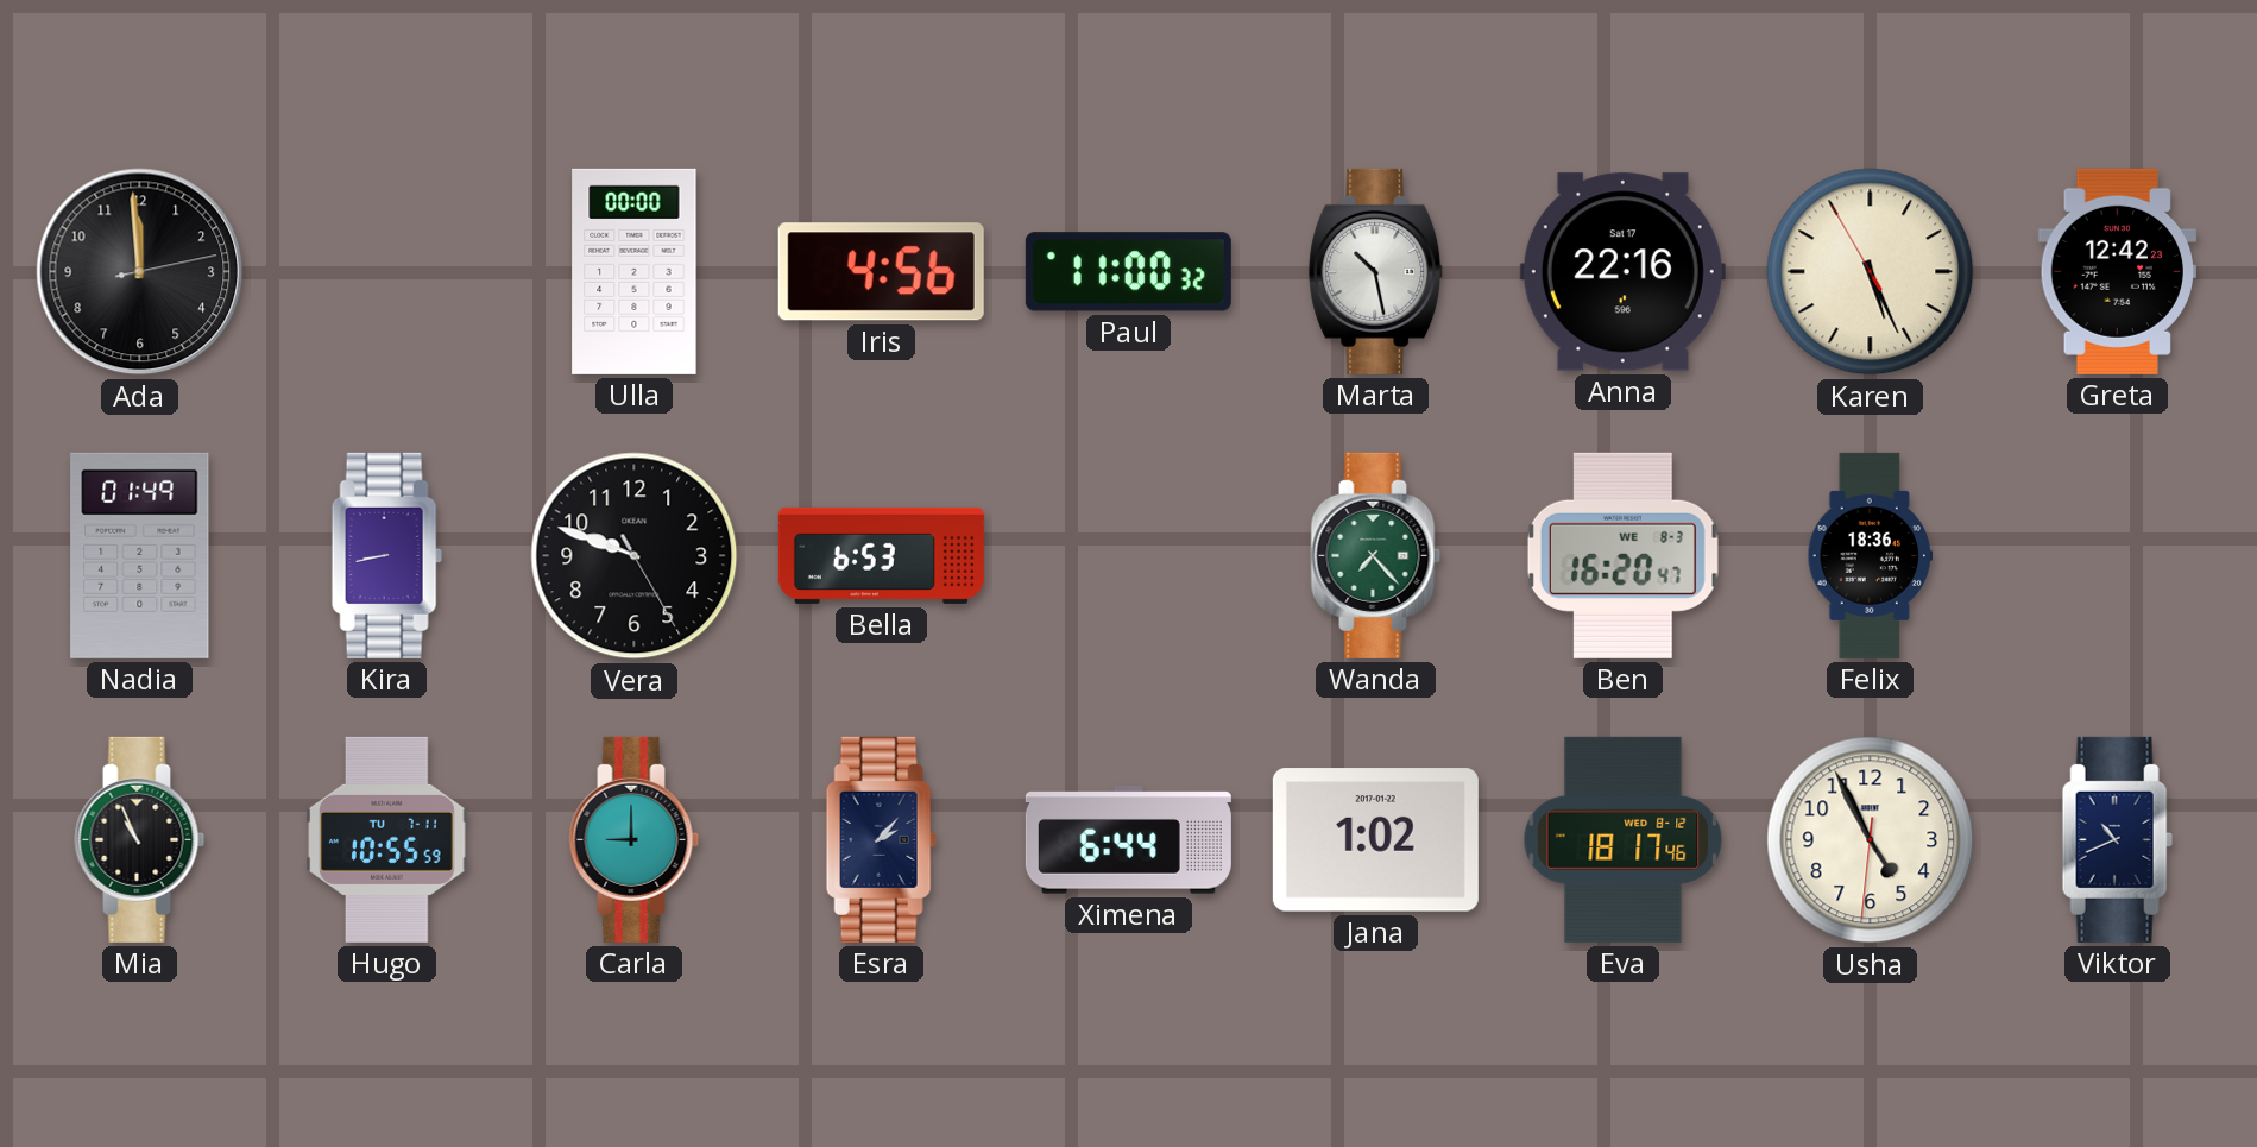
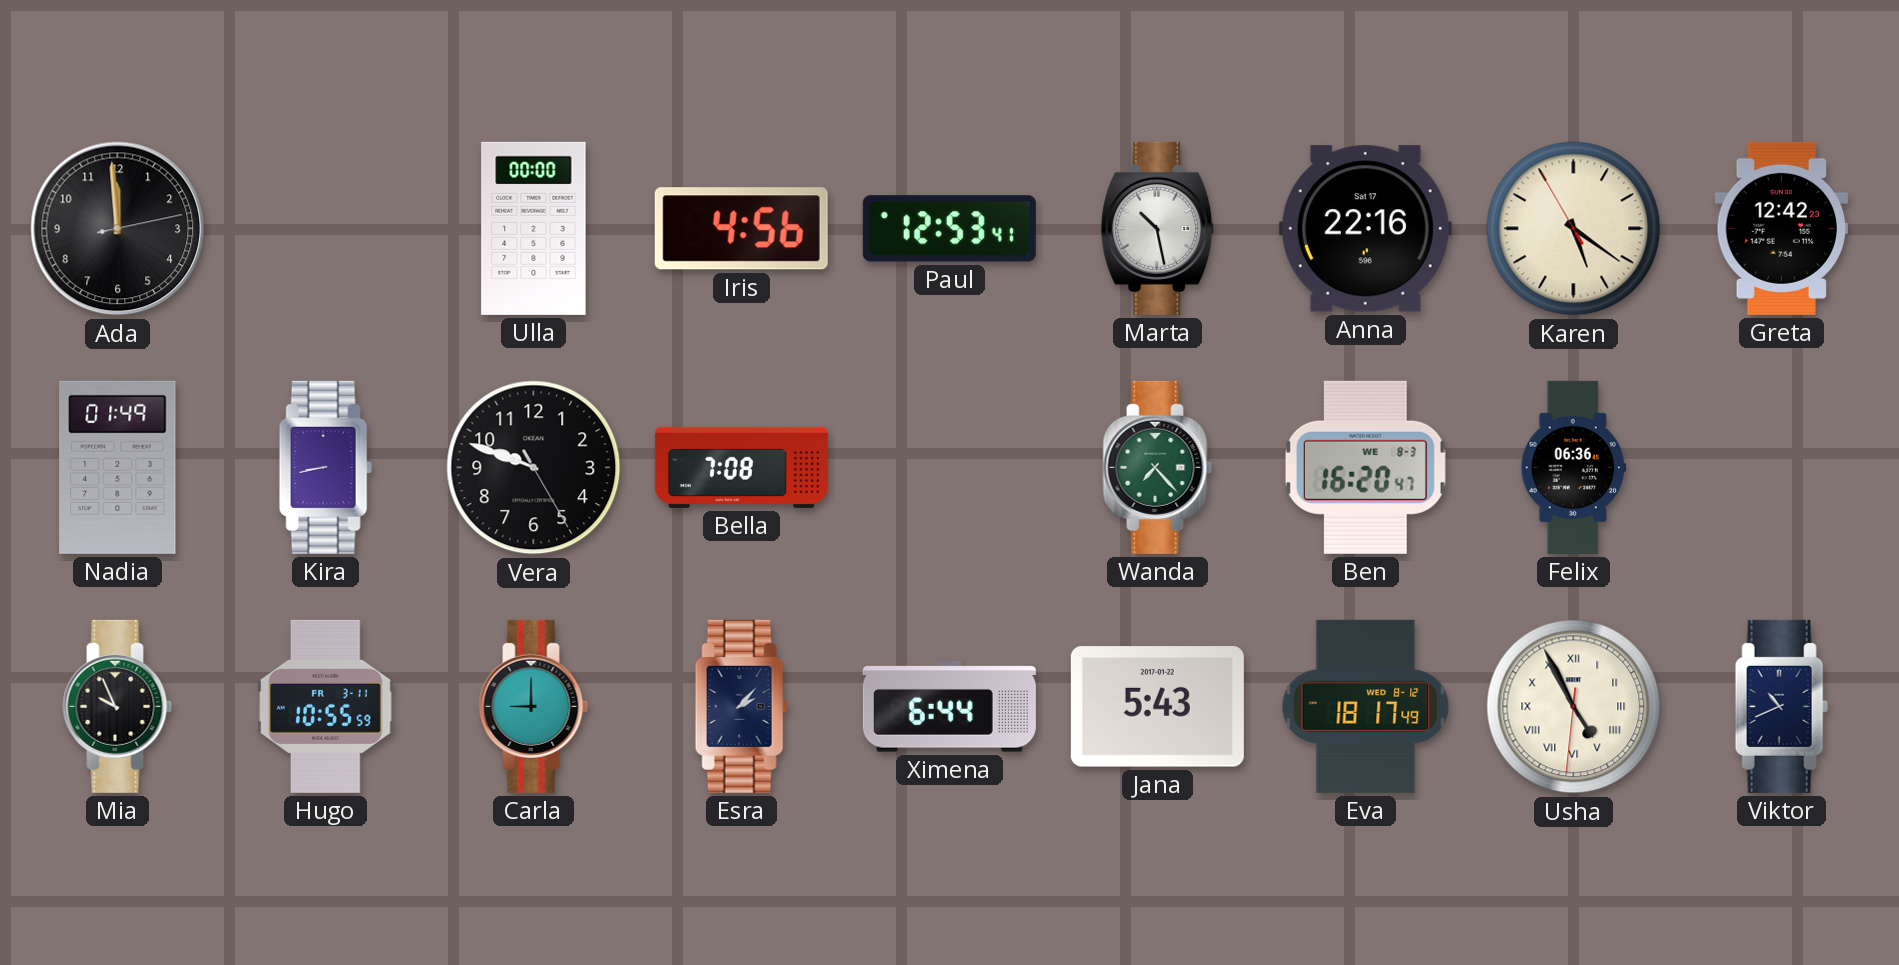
Paul: 11:00 -> 12:53 (949, 229)
Karen: 5:25 -> 5:20 (1574, 229)
Bella: 6:53 -> 7:08 (741, 467)
Felix: 18:36 -> 06:36 (1573, 467)
Mia: 10:56 -> 9:56 (118, 706)
Hugo date: TU 7-11 -> FR 3-11 (326, 706)
Jana: 1:02 -> 5:43 (1157, 707)
Eva: 18:17:46 -> 18:17:49 (1366, 706)
Usha numerals: Arabic -> Roman (1574, 707)
